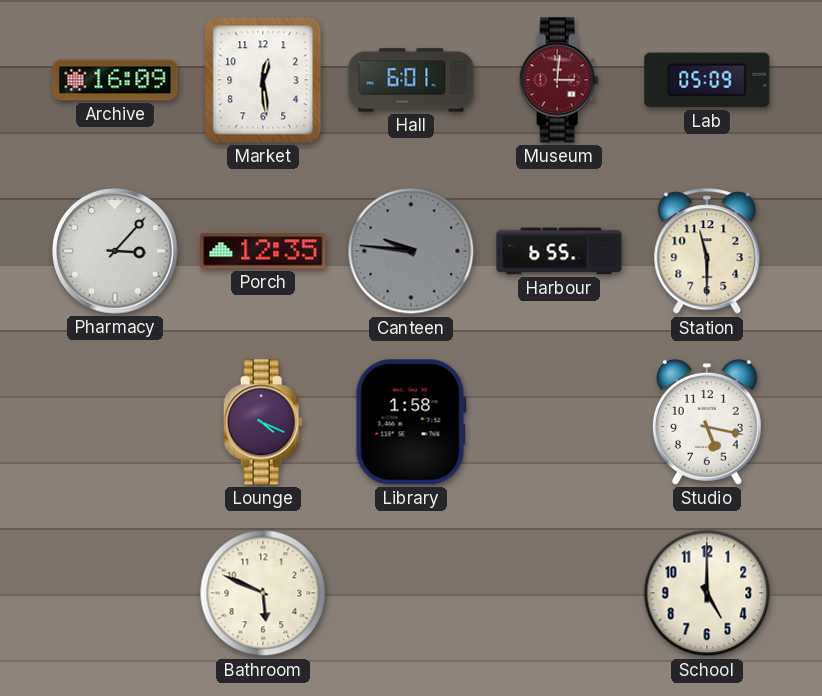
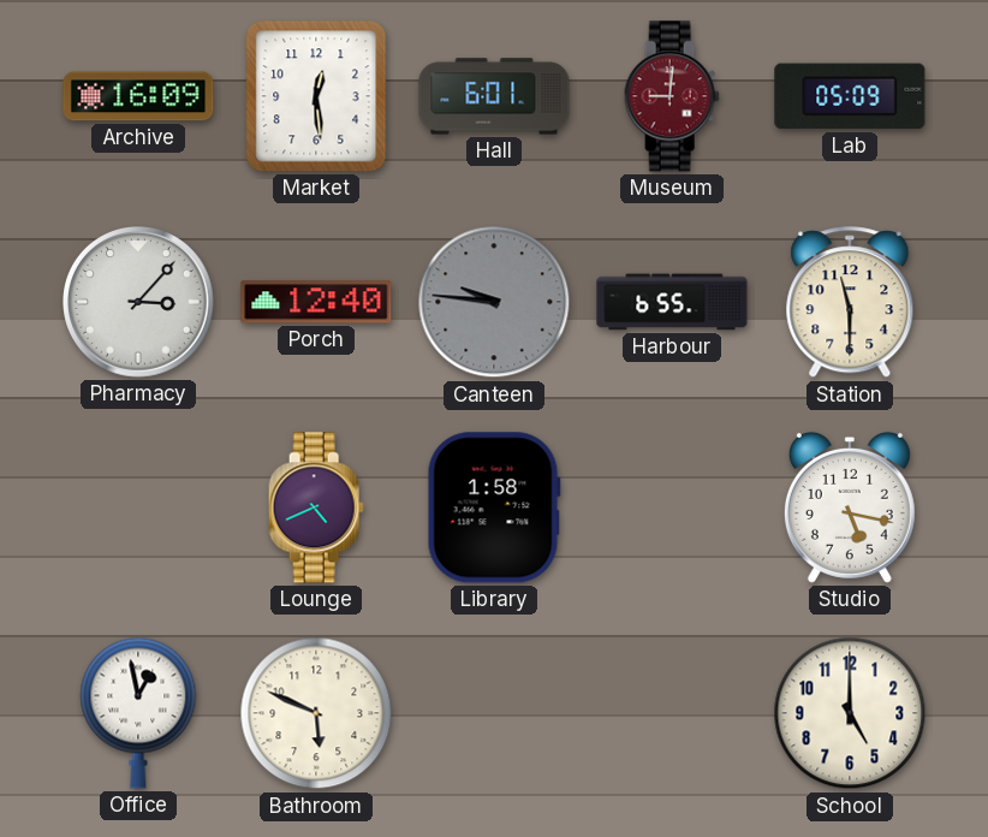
Museum: 3:01 -> 9:01 (672, 96)
Porch: 12:35 -> 12:40 (316, 302)
Lounge: 4:19 -> 4:41 (316, 507)
Office: none -> 12:58 (138, 713)
